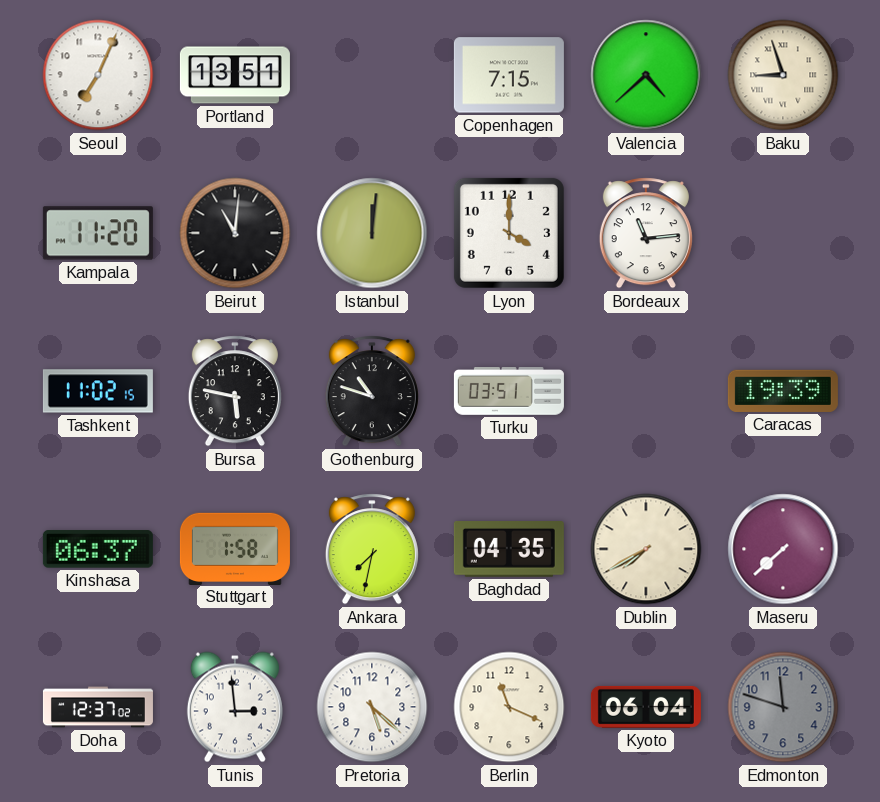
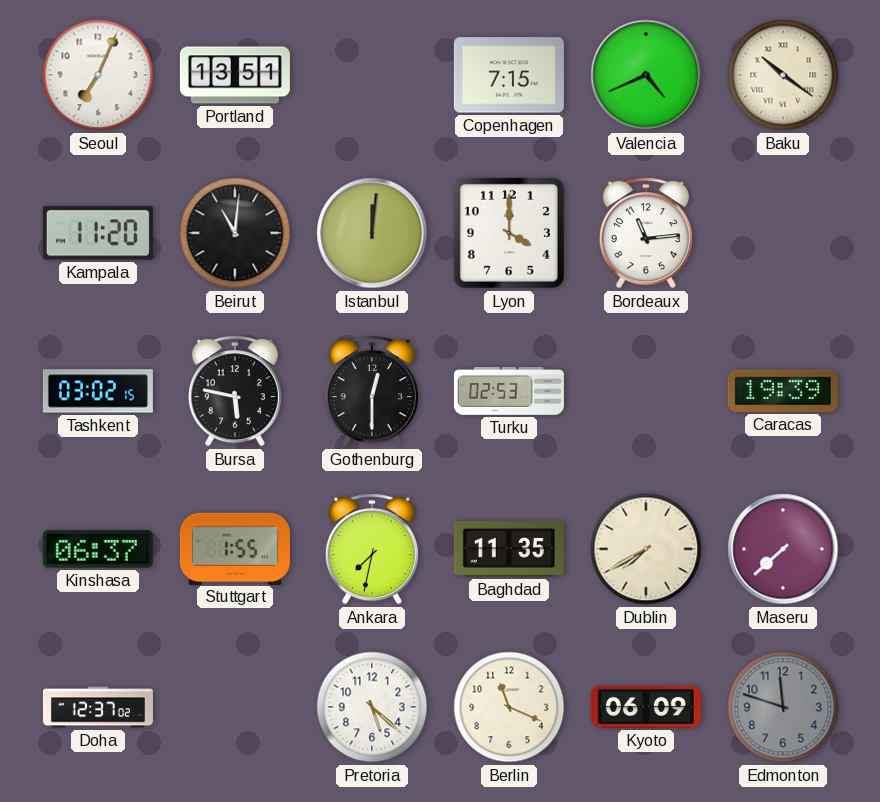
Valencia: 4:38 -> 4:41 (646, 75)
Baku: 8:57 -> 10:21 (783, 75)
Tashkent: 11:02 -> 03:02 (98, 391)
Gothenburg: 10:48 -> 12:30 (372, 391)
Turku: 03:51 -> 02:53 (509, 392)
Stuttgart: 1:58 -> 1:55 (235, 548)
Baghdad: 04:35 -> 11:35 (509, 550)
Tunis: 2:59 -> none (235, 707)
Kyoto: 06:04 -> 06:09 (646, 707)
